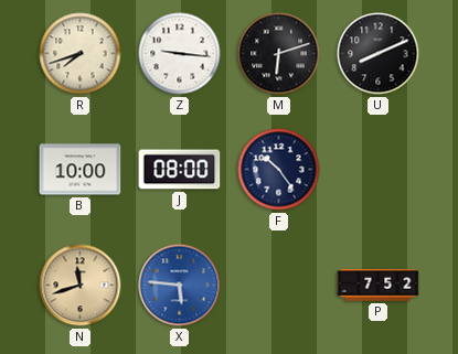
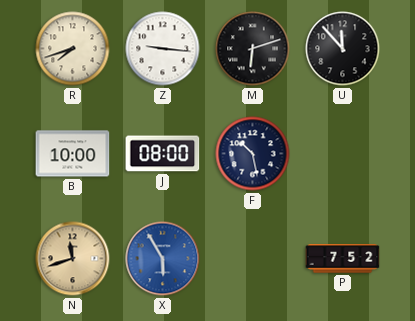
U: 8:11 -> 11:53 (343, 49)
F: 10:24 -> 10:28 (253, 154)
X: 5:46 -> 5:55 (163, 259)
